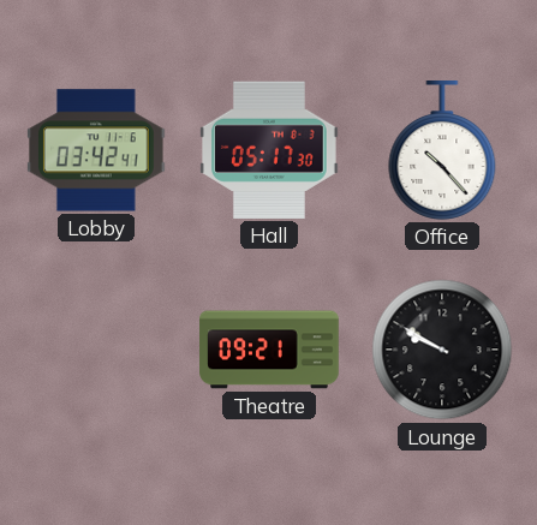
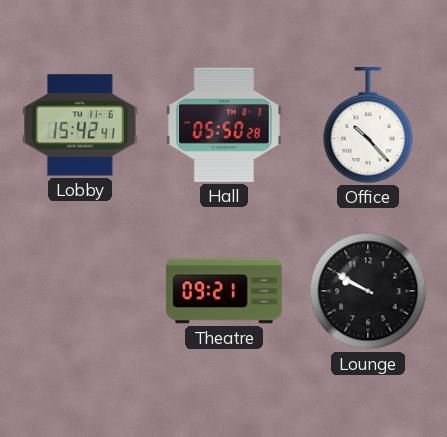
Lobby: 03:42 -> 15:42 (81, 125)
Hall: 05:17 -> 05:50 (225, 125)
